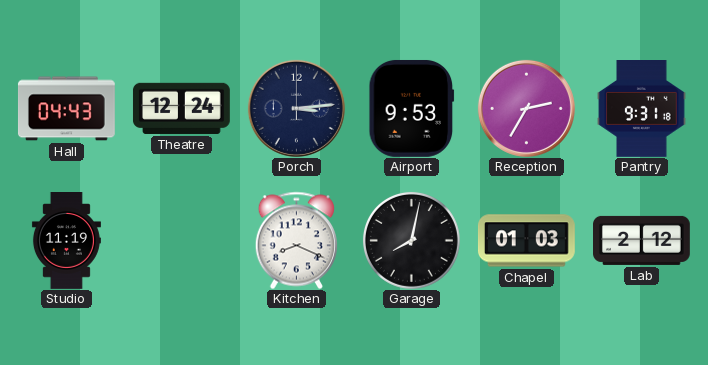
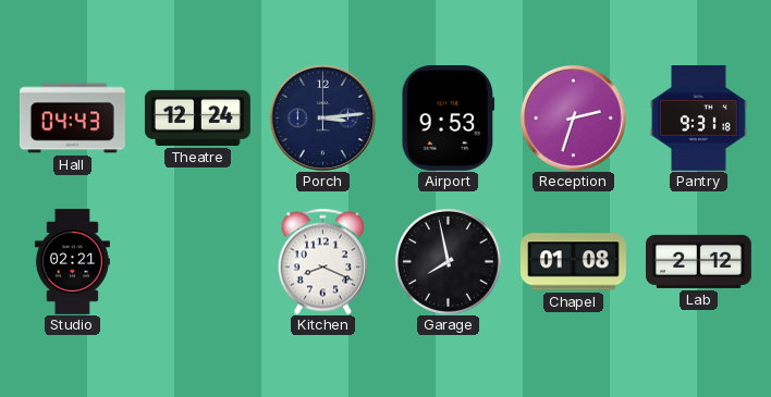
Reception: 2:35 -> 2:33 (573, 117)
Studio: 11:19 -> 02:21 (72, 262)
Garage: 8:02 -> 7:58 (448, 261)
Chapel: 01:03 -> 01:08 (574, 262)
